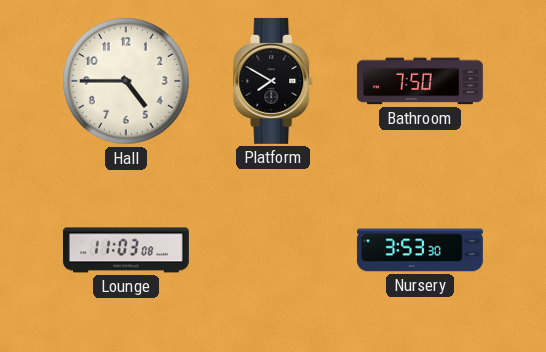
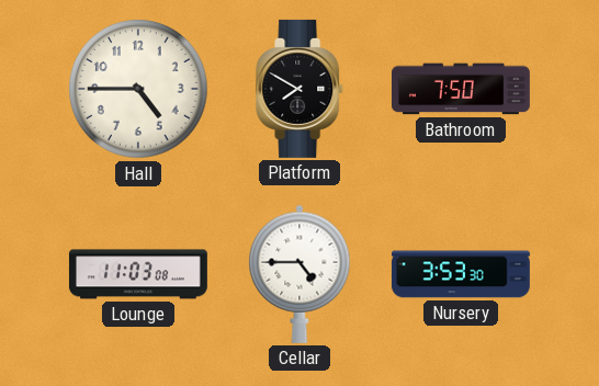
Cellar: none -> 4:45 (299, 274)
